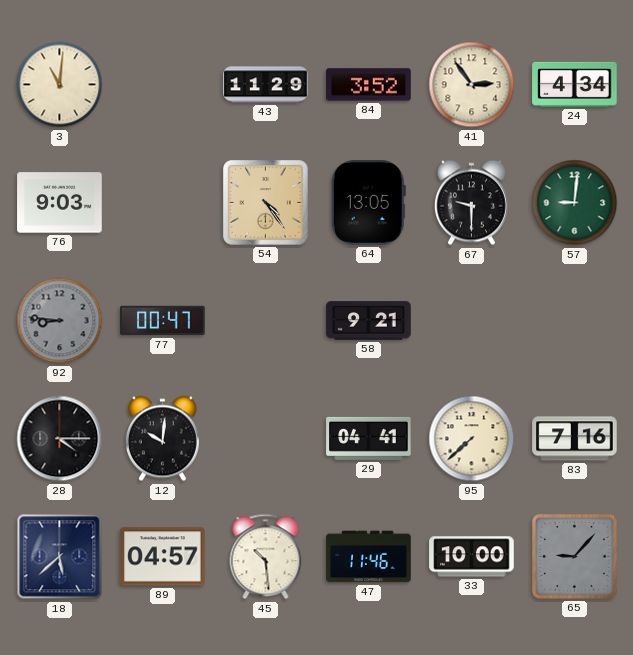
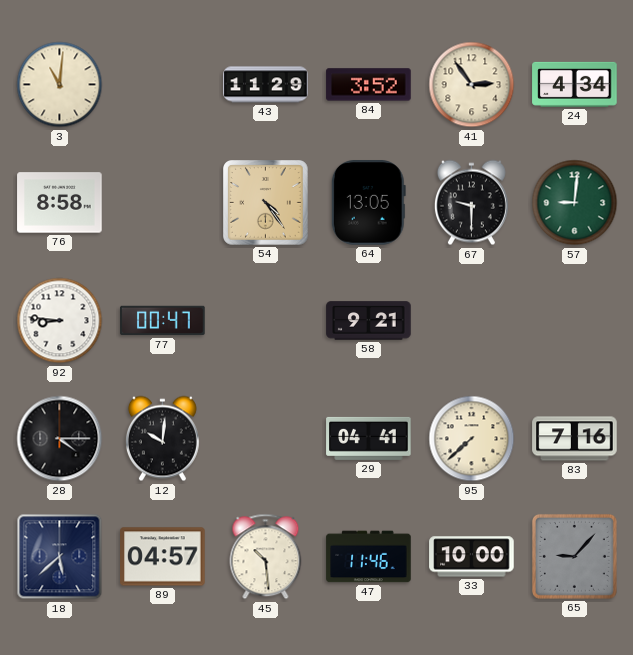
76: 9:03 -> 8:58 (60, 203)
92 dial: grey -> white (60, 321)
